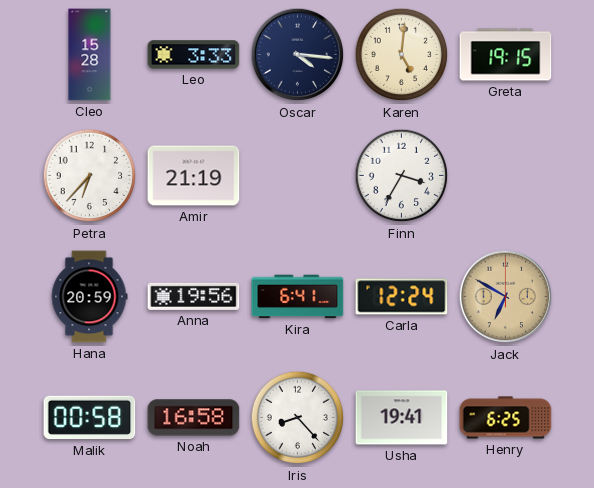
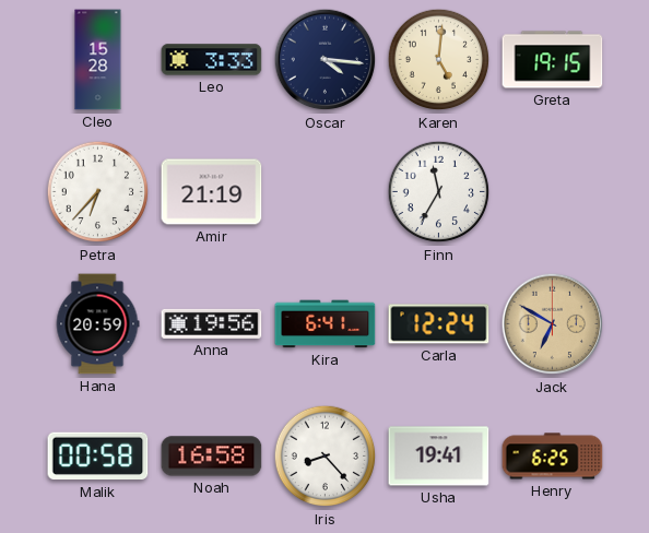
Finn: 3:35 -> 11:35 (439, 192)
